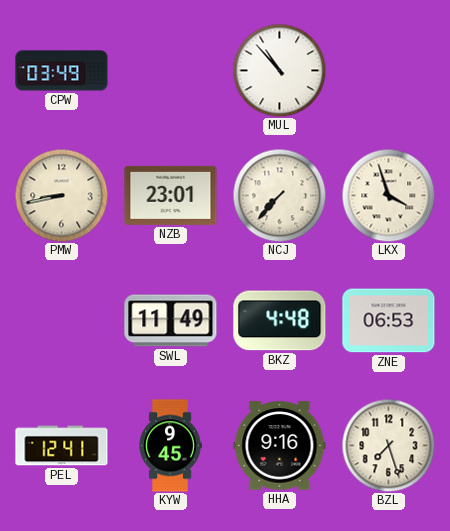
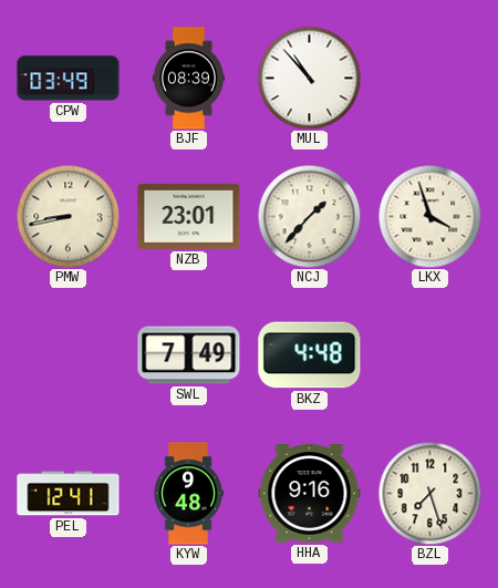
BJF: none -> 08:39 (188, 79)
NCJ: 7:37 -> 1:37 (309, 216)
SWL: 11:49 -> 7:49 (189, 355)
ZNE: 06:53 -> none (389, 321)
KYW: 9:45 -> 9:48 (188, 494)
